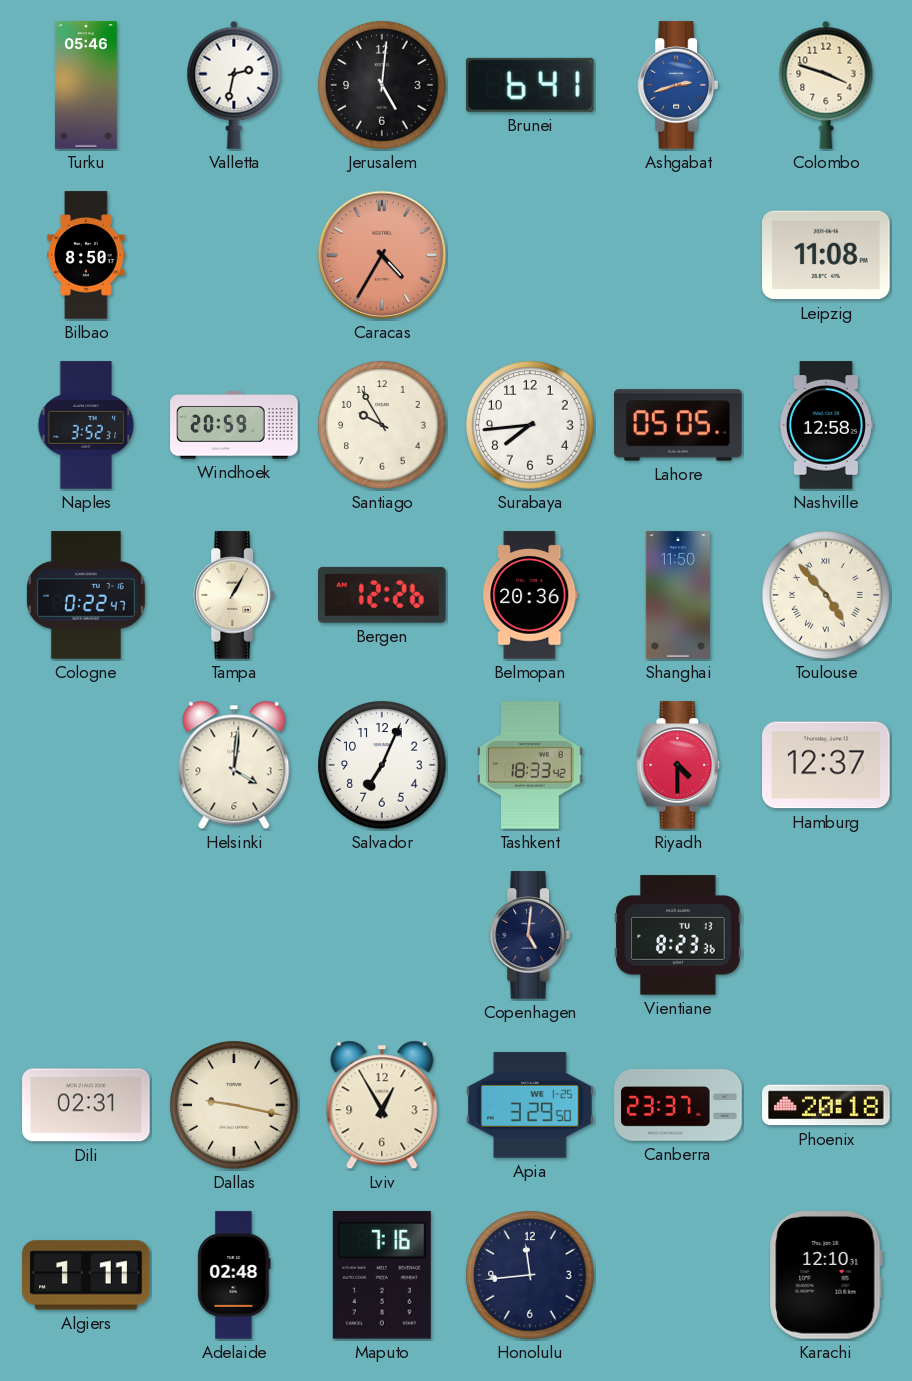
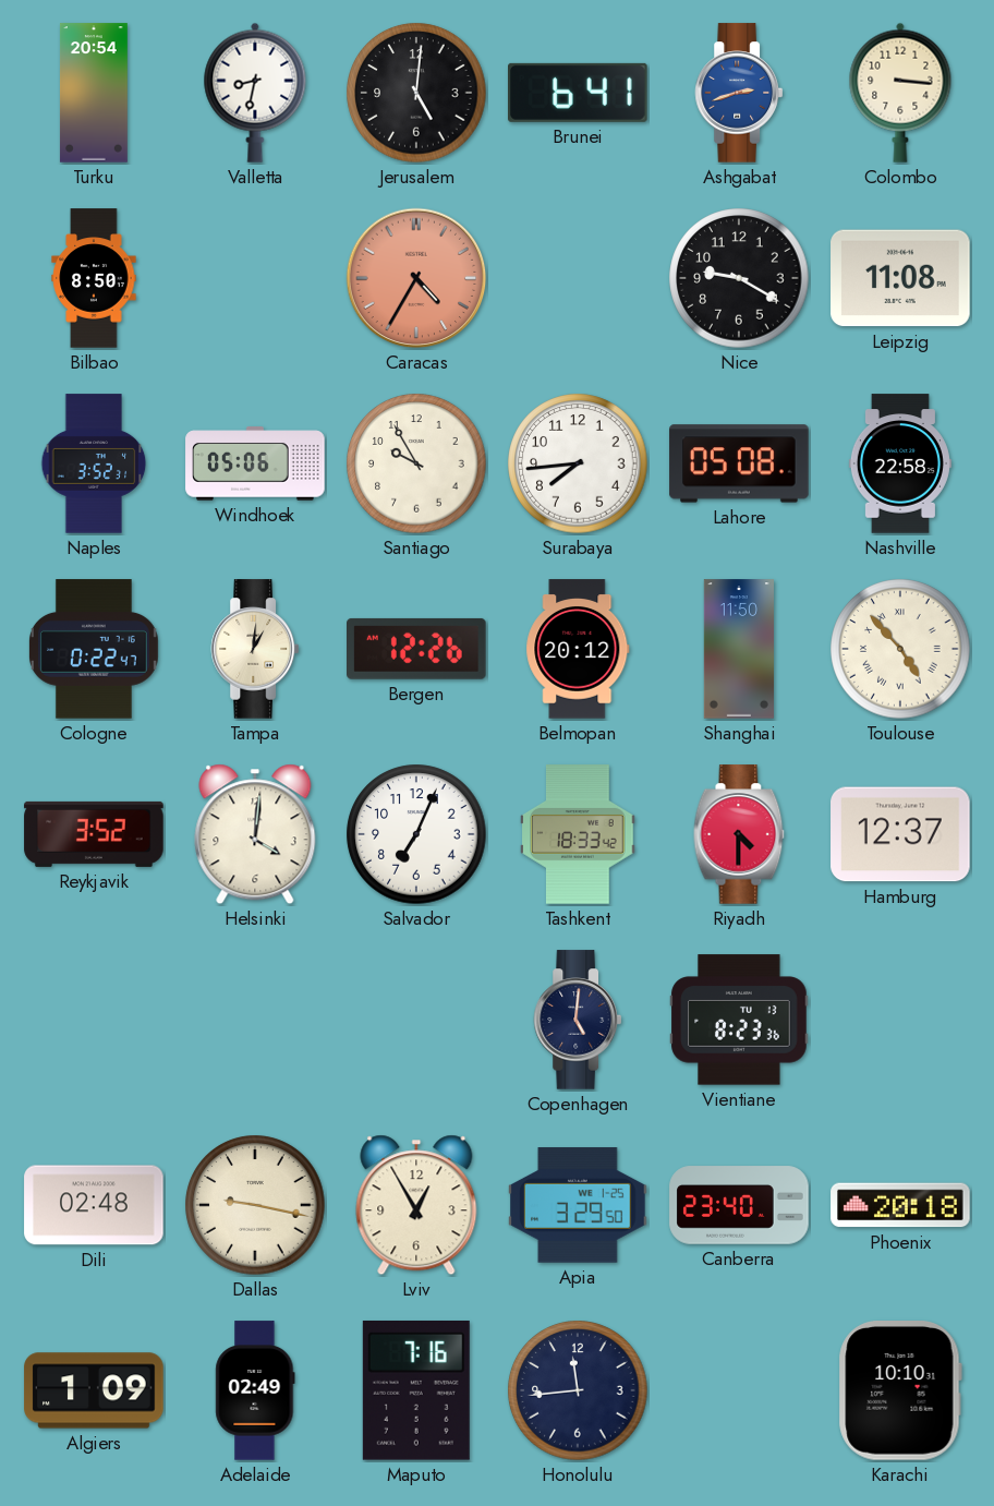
Turku: 05:46 -> 20:54 (94, 93)
Valletta: 2:32 -> 8:32 (255, 93)
Colombo: 3:48 -> 3:16 (900, 93)
Nice: none -> 9:20 (739, 278)
Windhoek: 20:59 -> 05:06 (255, 463)
Lahore: 05:05 -> 05:08 (739, 463)
Nashville: 12:58 -> 22:58 (900, 463)
Tampa: 1:05 -> 1:01 (254, 649)
Belmopan: 20:36 -> 20:12 (578, 649)
Reykjavik: none -> 3:52 (94, 834)
Dili: 02:31 -> 02:48 (94, 1205)
Canberra: 23:37 -> 23:40 (739, 1205)
Algiers: 1:11 -> 1:09 (94, 1390)
Adelaide: 02:48 -> 02:49 (255, 1390)
Karachi: 12:10 -> 10:10 (900, 1391)
